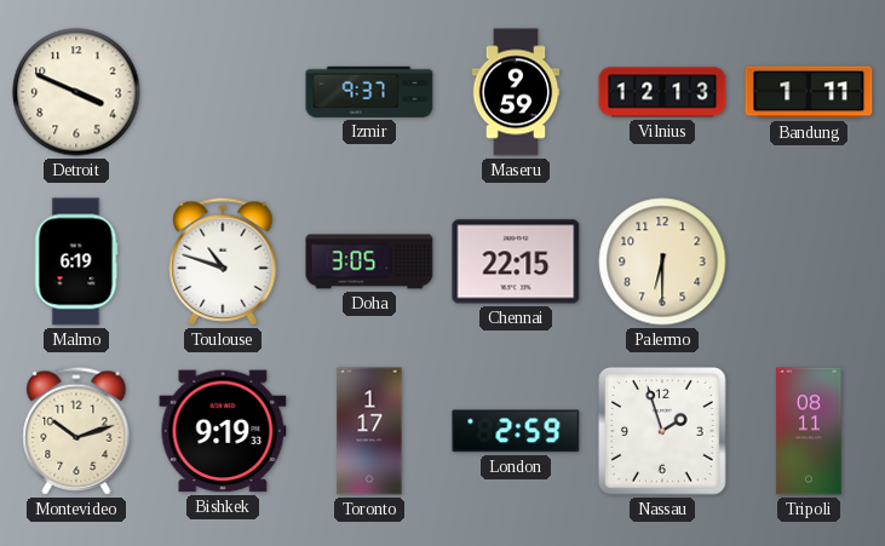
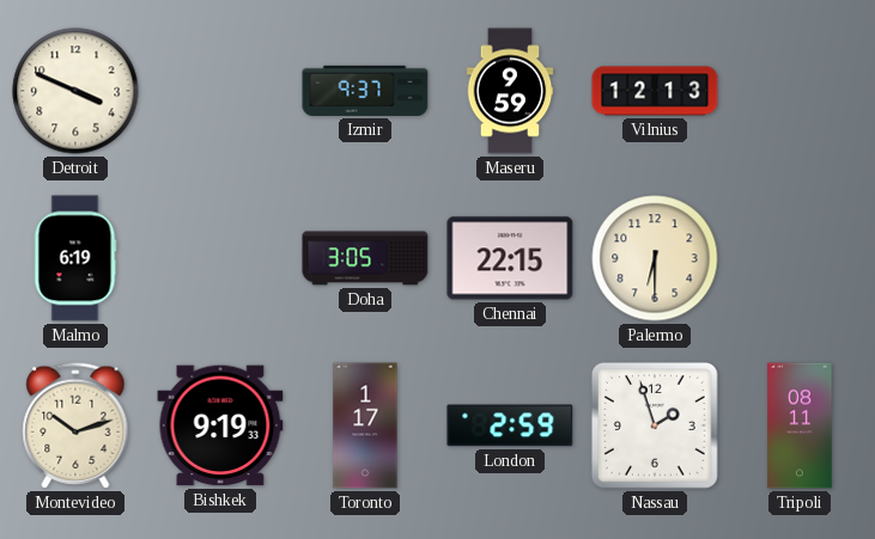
Bandung: 1:11 -> none (809, 92)
Toulouse: 10:48 -> none (223, 261)
